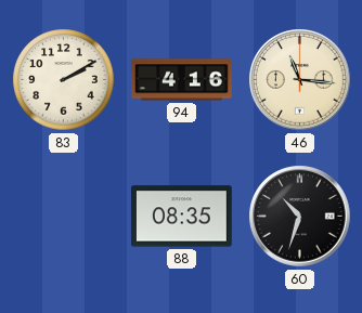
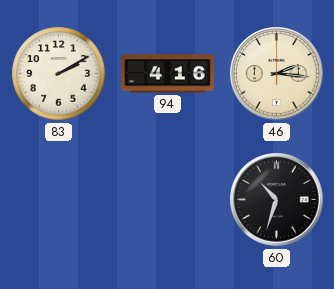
46: 11:16 -> 2:16 (277, 74)
88: 08:35 -> none (181, 217)
